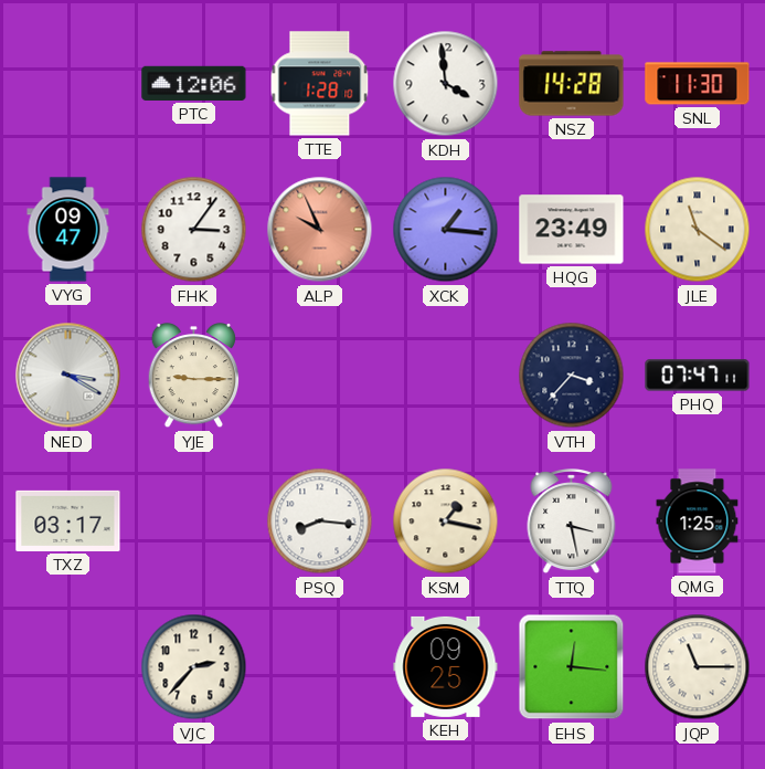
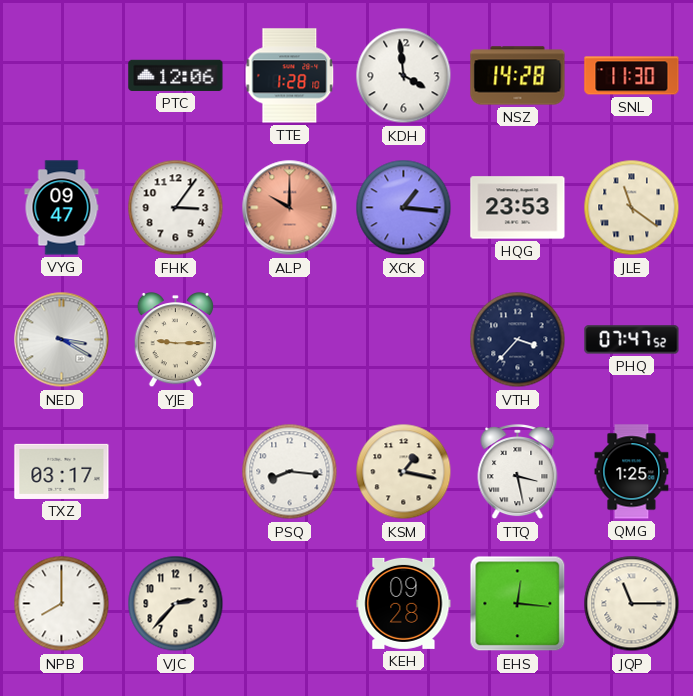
ALP: 9:56 -> 10:00 (290, 208)
HQG: 23:49 -> 23:53 (518, 208)
PHQ: 07:47:11 -> 07:47:52 (632, 340)
NPB: none -> 8:00 (62, 604)
KEH: 09:25 -> 09:28 (404, 603)
